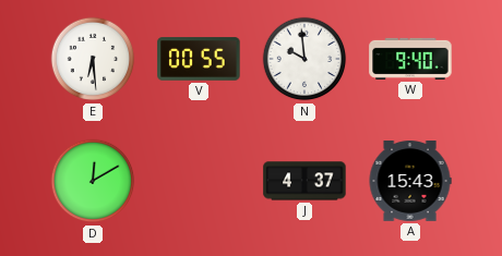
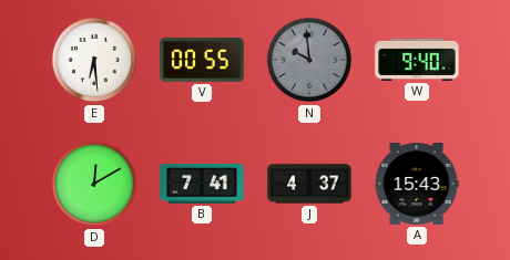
N dial: white -> grey (309, 60)
B: none -> 7:41 (202, 185)
